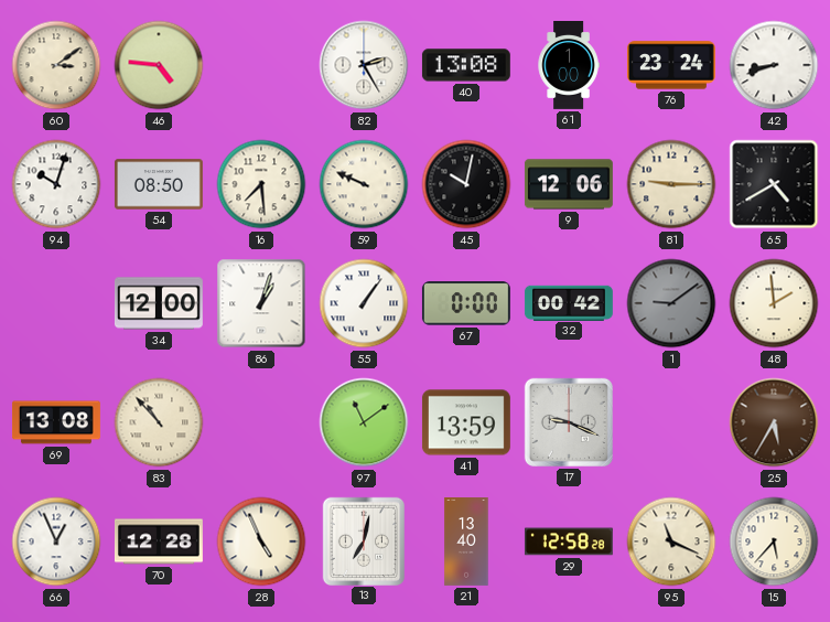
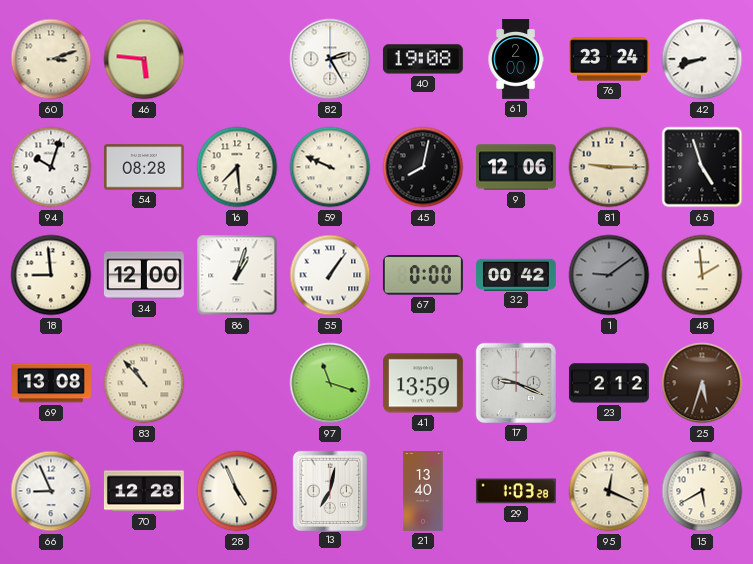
60: 3:09 -> 3:12 (51, 59)
46: 4:46 -> 5:46 (144, 59)
40: 13:08 -> 19:08 (423, 59)
61: 1:00 -> 2:00 (516, 60)
54: 08:50 -> 08:28 (144, 167)
45: 10:02 -> 8:02 (423, 167)
65: 4:40 -> 4:57 (702, 167)
18: none -> 8:59 (51, 275)
97: 11:09 -> 11:18 (330, 383)
23: none -> 2:12 (609, 383)
25: 5:35 -> 5:33 (702, 383)
66: 12:56 -> 8:56 (51, 491)
29: 12:58 -> 1:03 (516, 491)
95: 11:19 -> 12:19 (609, 491)
15: 5:37 -> 5:40 (702, 491)
